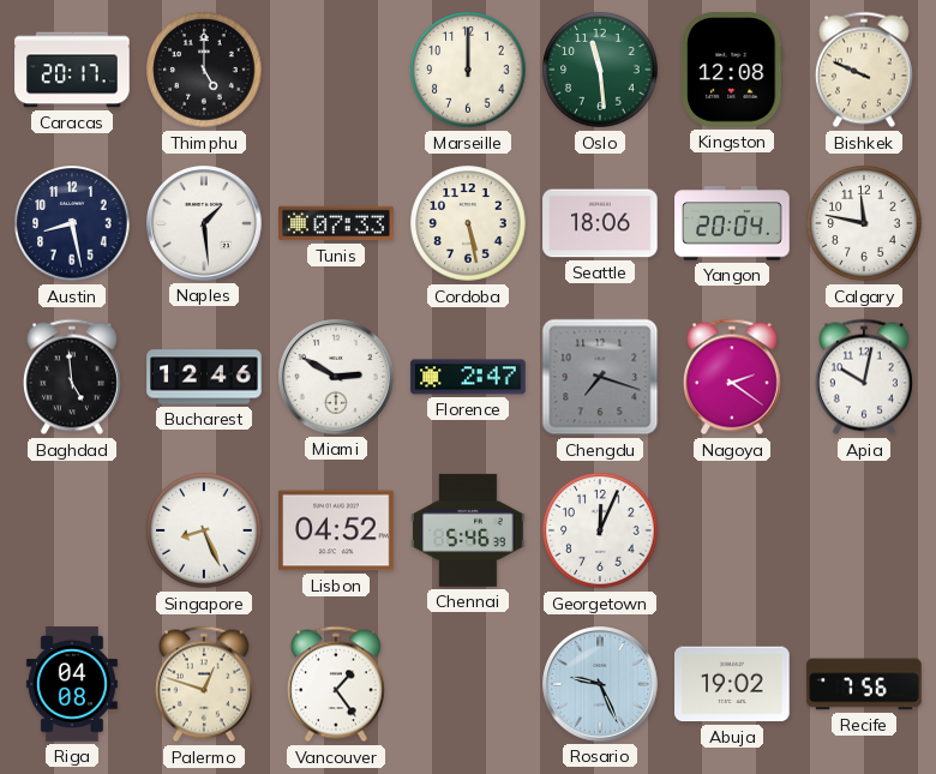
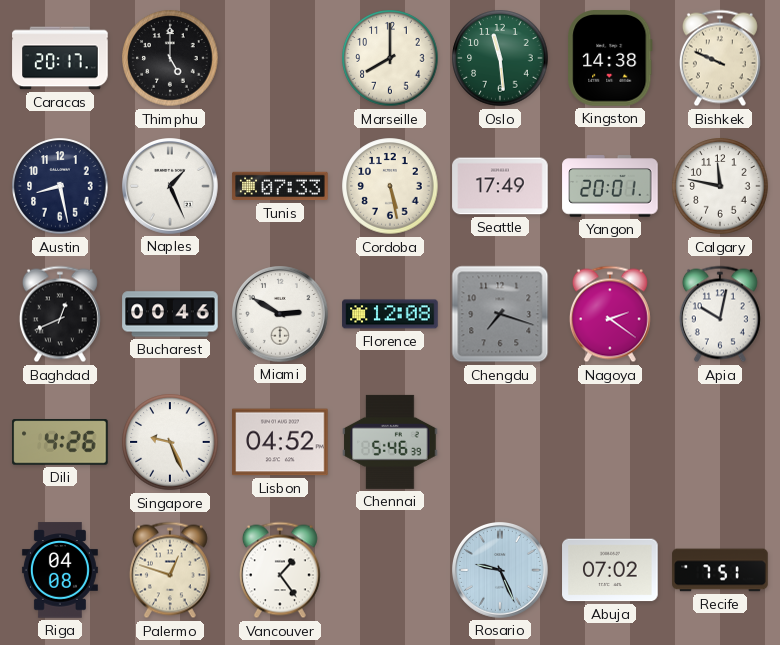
Marseille: 12:00 -> 8:00 (390, 58)
Kingston: 12:08 -> 14:38 (610, 58)
Naples: 1:29 -> 1:26 (171, 187)
Seattle: 18:06 -> 17:49 (500, 186)
Yangon: 20:04 -> 20:01 (610, 186)
Baghdad: 4:59 -> 12:41 (60, 314)
Bucharest: 12:46 -> 00:46 (170, 314)
Florence: 2:47 -> 12:08 (390, 314)
Dili: none -> 4:26 (60, 442)
Singapore: 8:26 -> 9:26 (170, 442)
Georgetown: 12:04 -> none (600, 530)
Abuja: 19:02 -> 07:02 (610, 570)
Recife: 7:56 -> 7:51 (720, 570)
